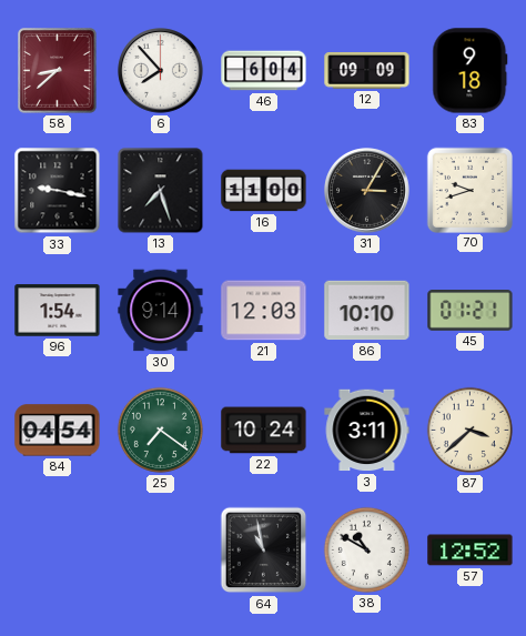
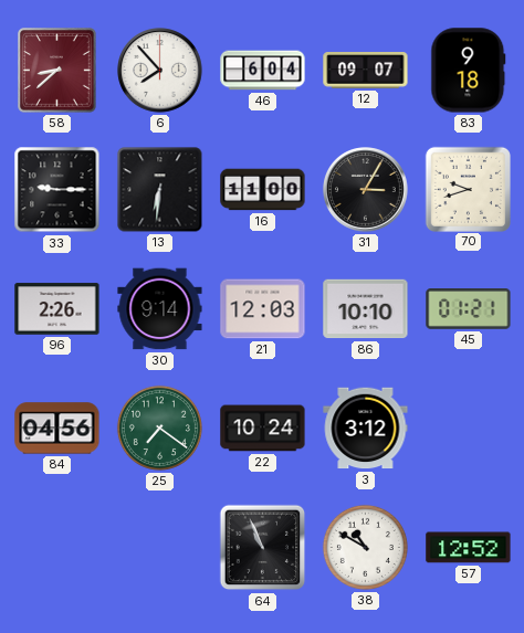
12: 09:09 -> 09:07 (366, 71)
33: 9:17 -> 9:15 (57, 190)
13: 7:27 -> 6:31 (160, 190)
96: 1:54 -> 2:26 (57, 309)
84: 04:54 -> 04:56 (57, 429)
3: 3:11 -> 3:12 (366, 429)
87: 3:38 -> none (469, 430)
64: 10:58 -> 10:56 (263, 548)
